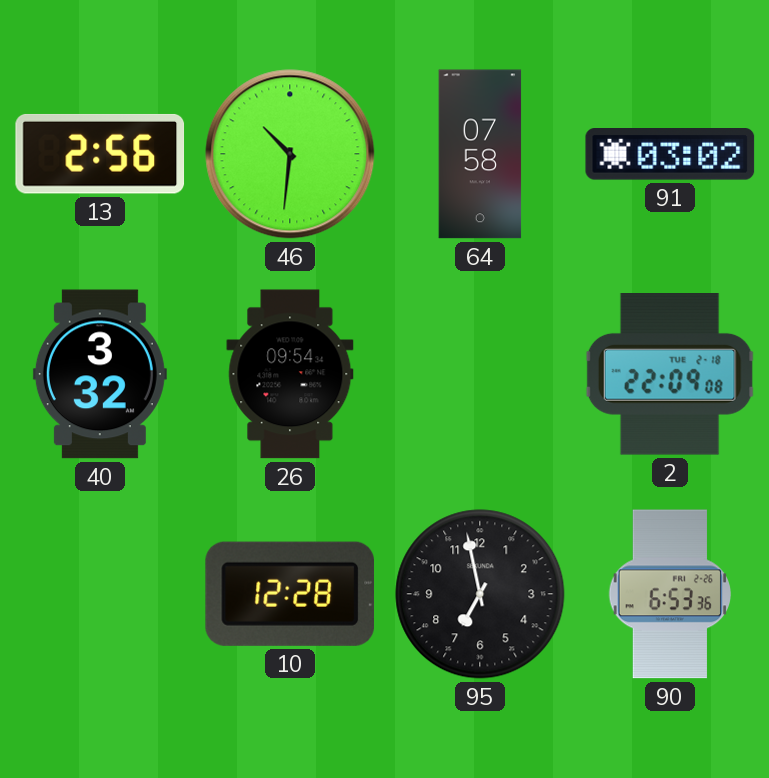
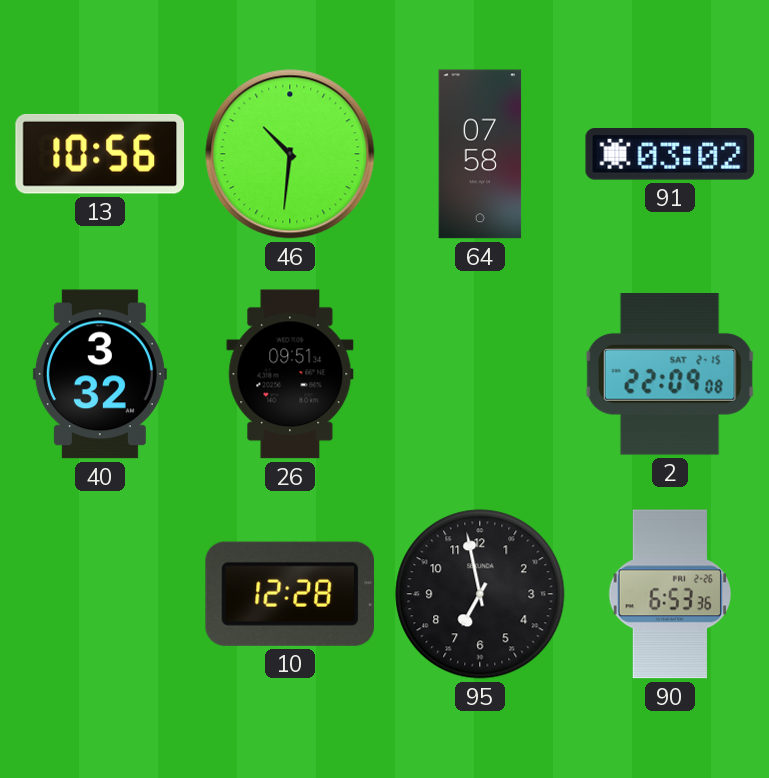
13: 2:56 -> 10:56 (100, 154)
26: 09:54 -> 09:51 (290, 374)
2 date: TUE 2-18 -> SAT 2-15 (670, 375)
